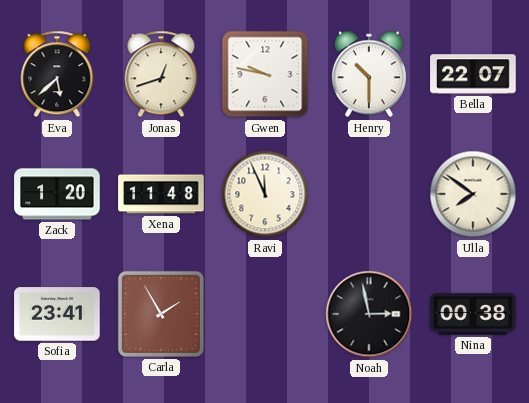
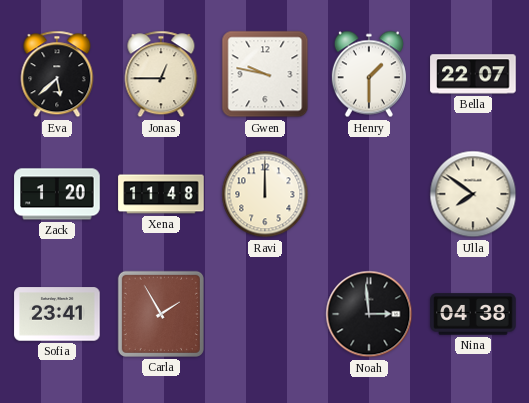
Jonas: 12:42 -> 12:45 (161, 74)
Henry: 10:30 -> 1:30 (369, 74)
Ravi: 11:56 -> 12:00 (265, 194)
Noah: 2:58 -> 2:59 (369, 314)
Nina: 00:38 -> 04:38 (473, 314)
